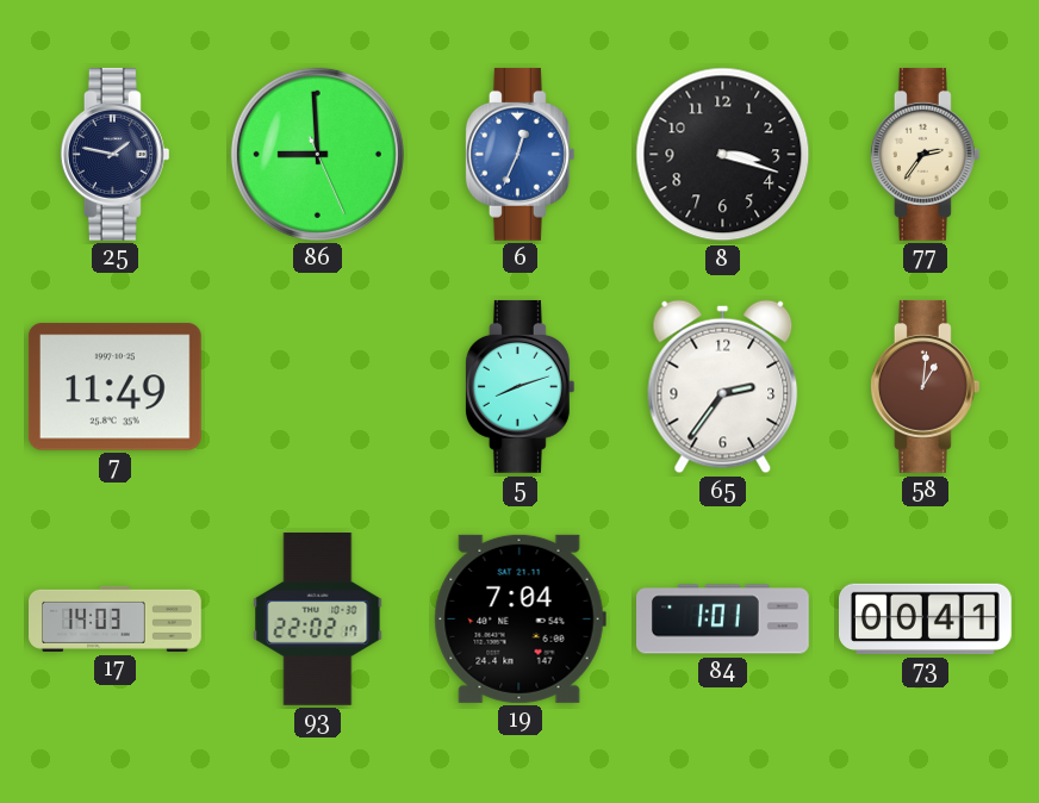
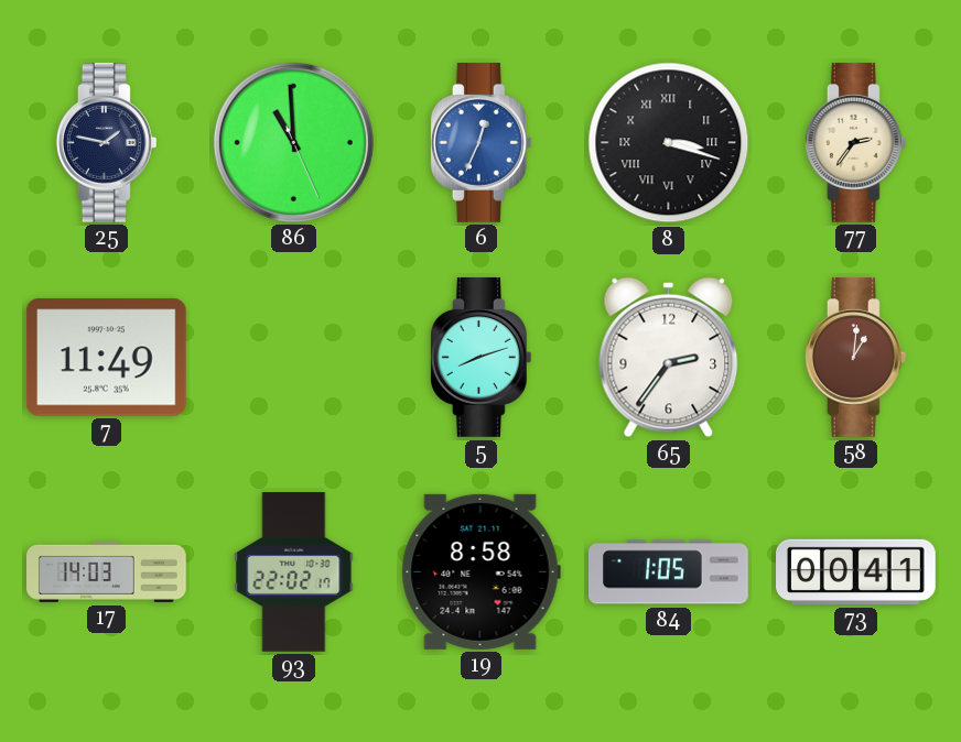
86: 8:59 -> 10:59 (293, 142)
8 numerals: Arabic -> Roman (669, 143)
19: 7:04 -> 8:58 (480, 571)
84: 1:01 -> 1:05 (669, 572)
